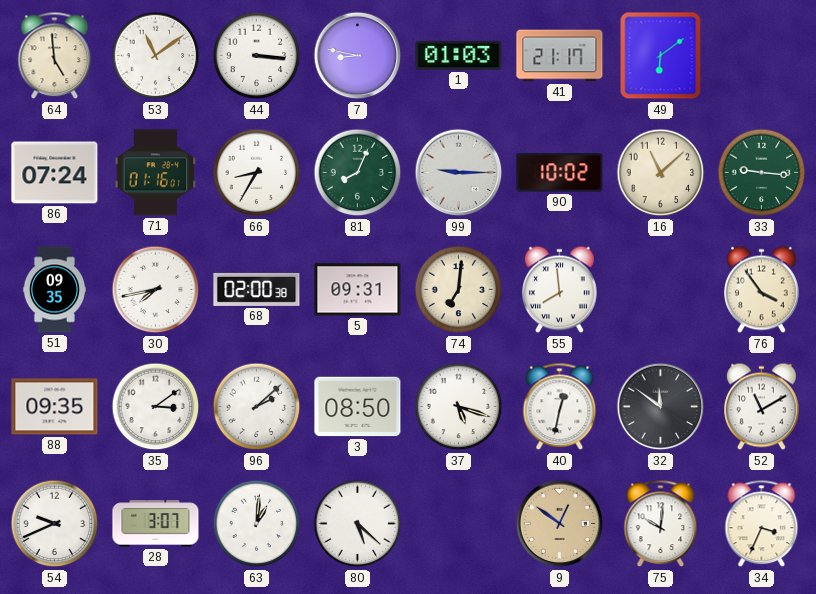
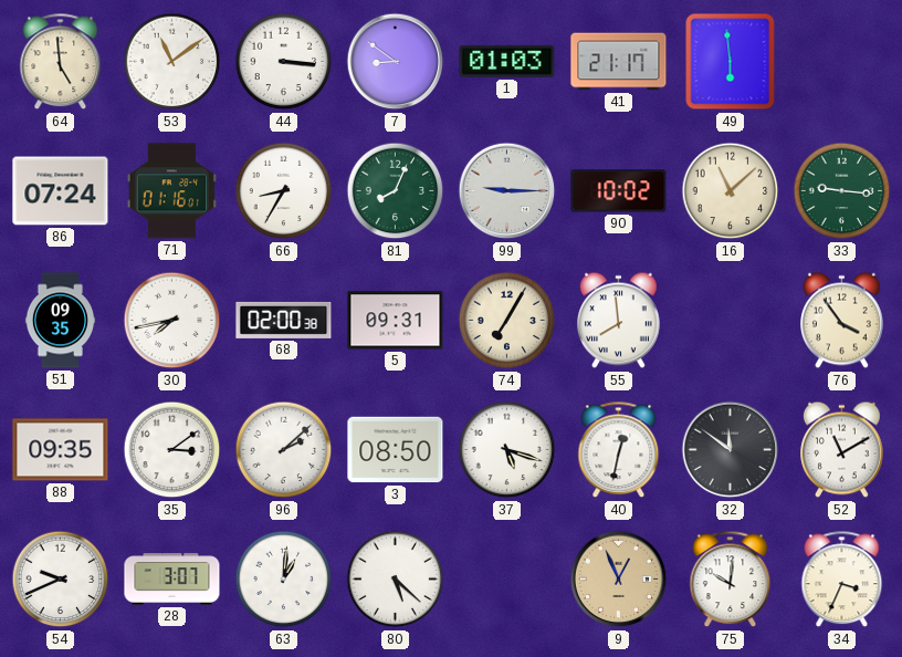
7: 8:47 -> 8:51 (396, 62)
49: 6:09 -> 5:59 (731, 62)
74: 7:01 -> 7:05 (507, 321)
9: 12:51 -> 12:56 (619, 580)
